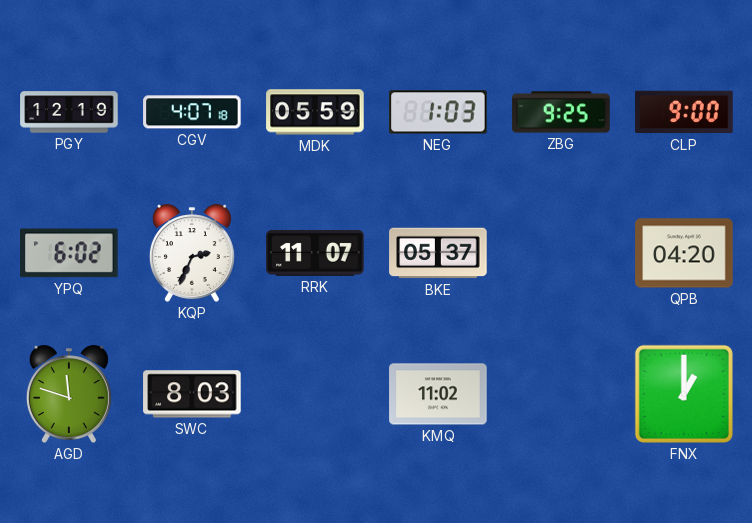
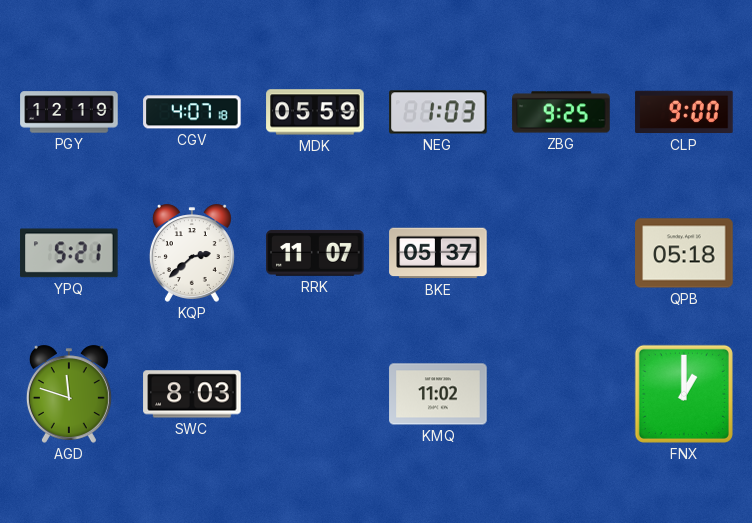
YPQ: 6:02 -> 5:21 (69, 253)
KQP: 2:34 -> 2:38 (192, 253)
QPB: 04:20 -> 05:18 (684, 253)
